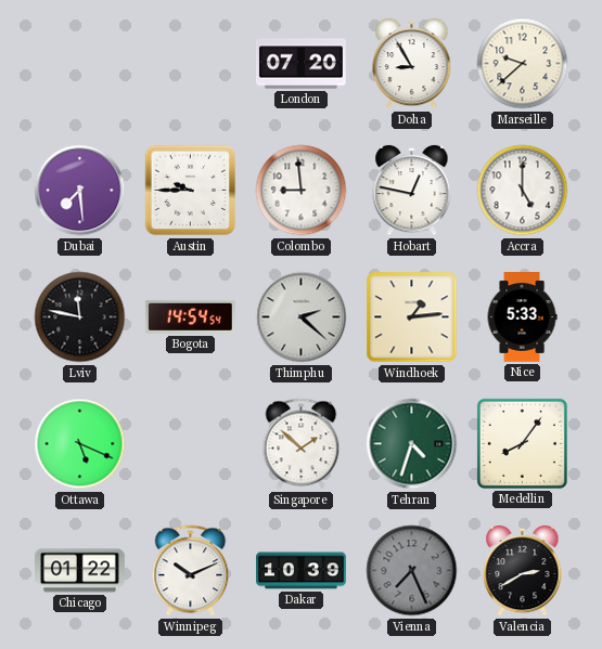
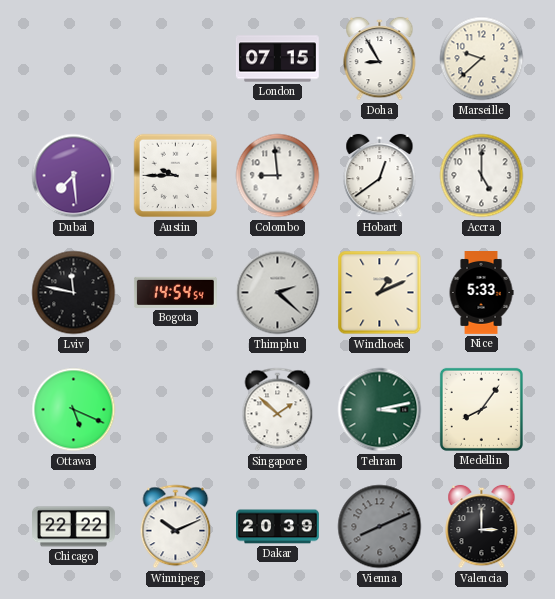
London: 07:20 -> 07:15 (278, 59)
Hobart: 12:47 -> 12:39 (380, 176)
Windhoek: 1:14 -> 1:11 (380, 293)
Tehran: 4:33 -> 3:13 (380, 410)
Chicago: 01:22 -> 22:22 (74, 527)
Dakar: 10:39 -> 20:39 (278, 527)
Vienna: 7:26 -> 8:11 (380, 527)
Valencia: 2:40 -> 3:00 (482, 527)
